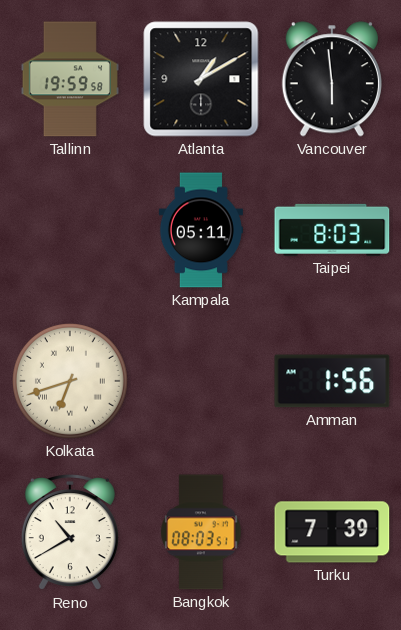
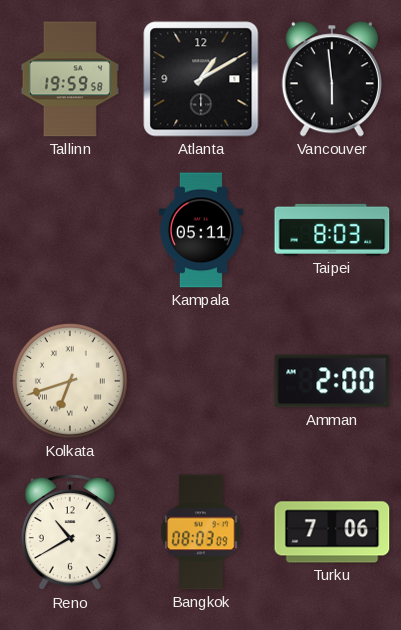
Amman: 1:56 -> 2:00 (332, 381)
Bangkok: 08:03:51 -> 08:03:09 (201, 532)
Turku: 7:39 -> 7:06 (332, 532)
